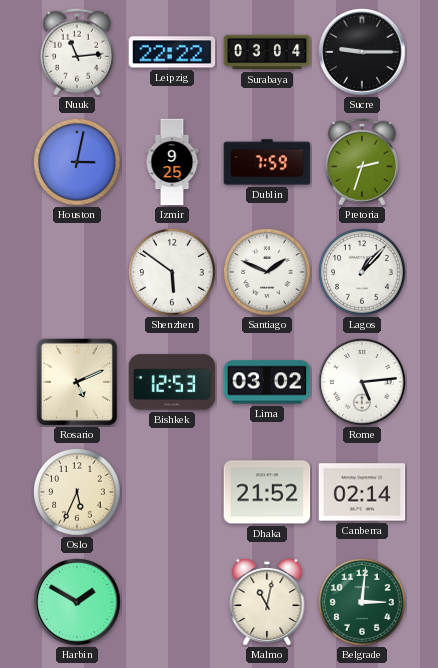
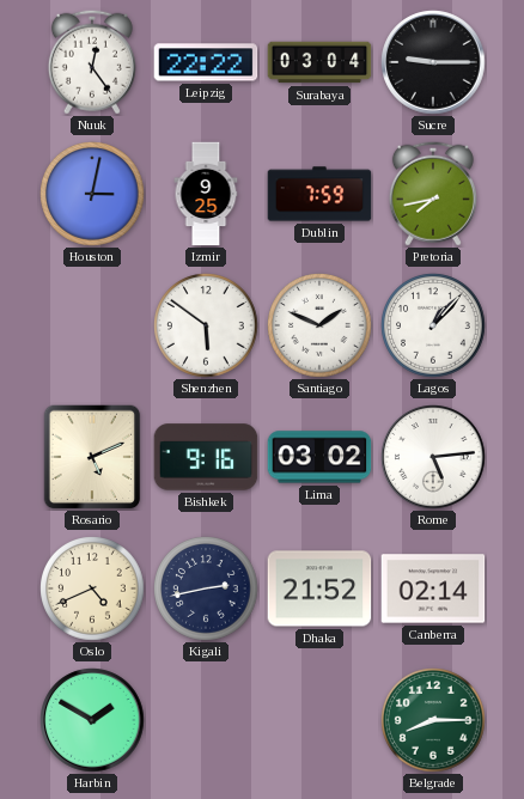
Nuuk: 11:14 -> 12:24 (92, 62)
Pretoria: 2:33 -> 7:43 (433, 194)
Bishkek: 12:53 -> 9:16 (206, 457)
Oslo: 5:34 -> 4:41 (92, 588)
Kigali: none -> 2:43 (206, 588)
Malmo: 11:02 -> none (267, 602)
Belgrade: 3:01 -> 8:15 (433, 720)
